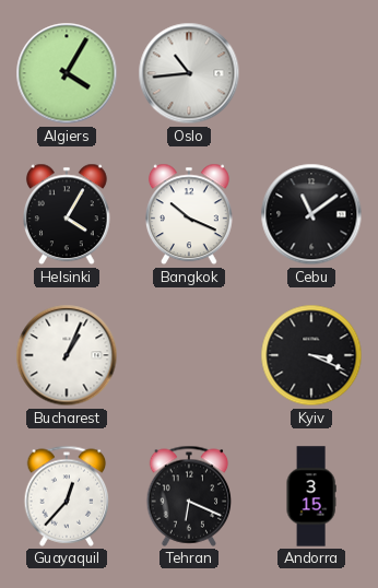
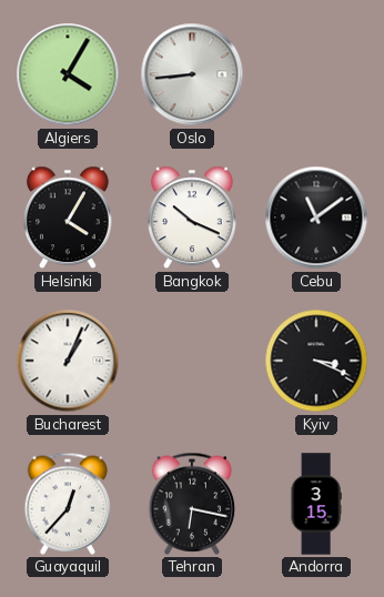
Oslo: 10:44 -> 8:44 (192, 74)
Tehran: 6:19 -> 6:17 (192, 504)
